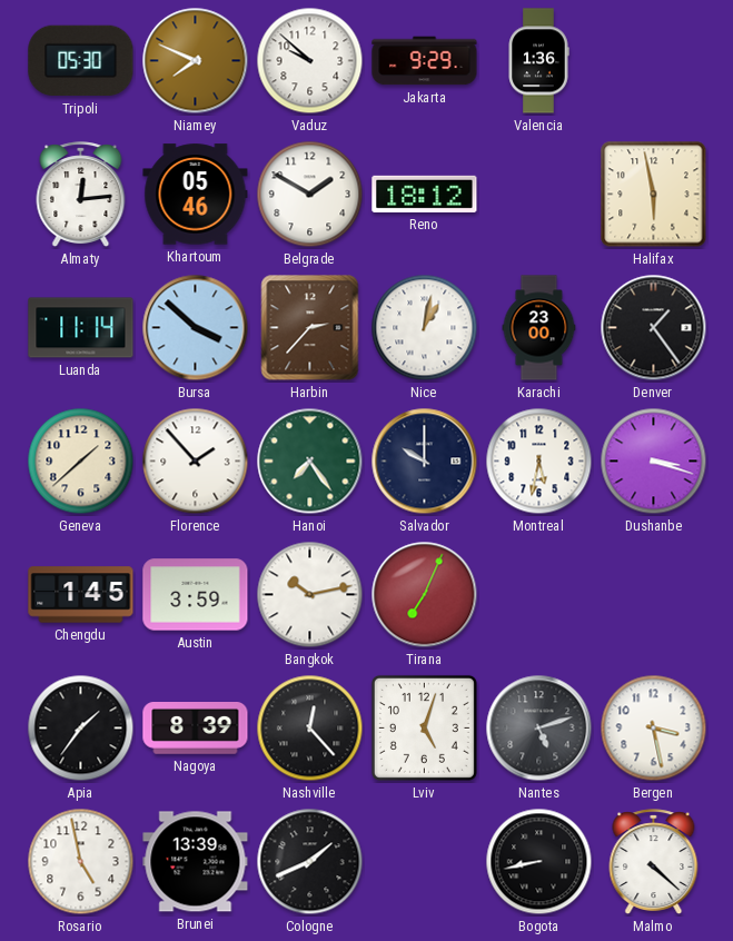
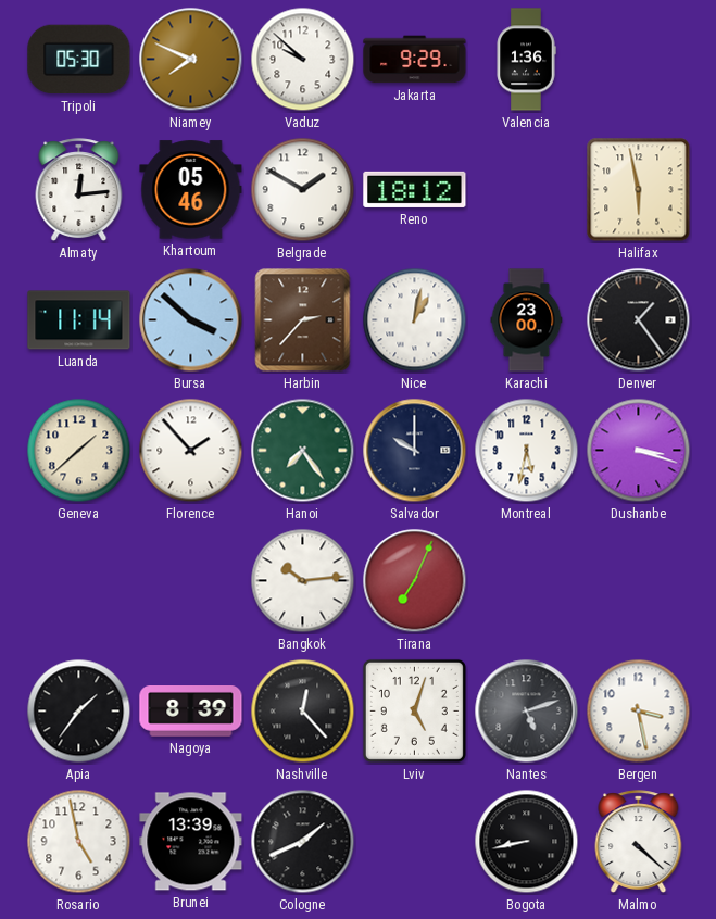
Chengdu: 1:45 -> none (81, 595)
Austin: 3:59 -> none (196, 595)
Bangkok: 10:13 -> 10:14 (303, 581)
